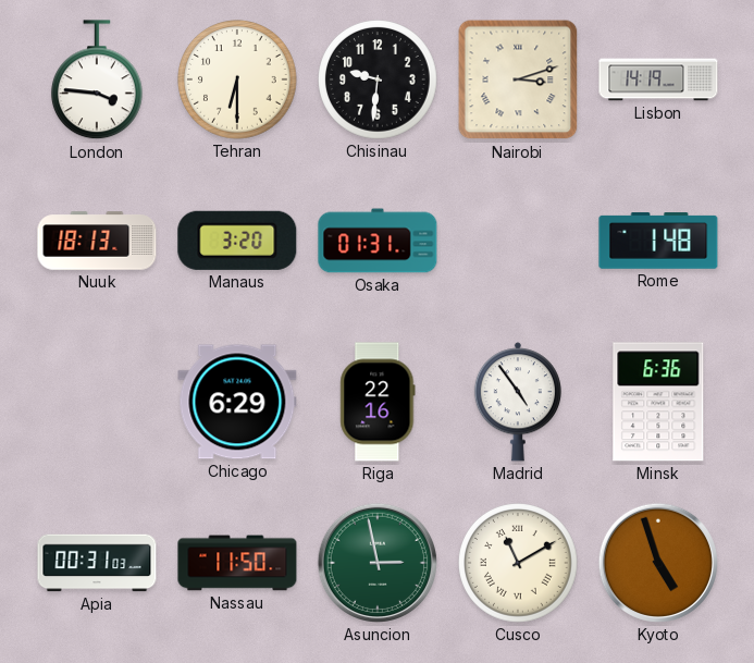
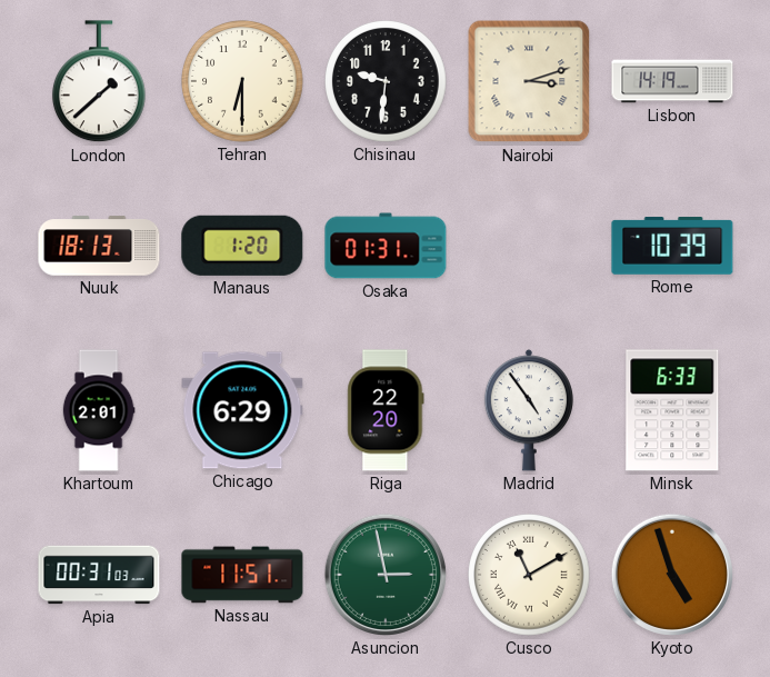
London: 3:46 -> 1:38 (99, 82)
Manaus: 3:20 -> 1:20 (242, 246)
Rome: 1:48 -> 10:39 (672, 246)
Khartoum: none -> 2:01 (99, 410)
Riga: 22:16 -> 22:20 (386, 410)
Minsk: 6:36 -> 6:33 (672, 410)
Nassau: 11:50 -> 11:51 (242, 575)
